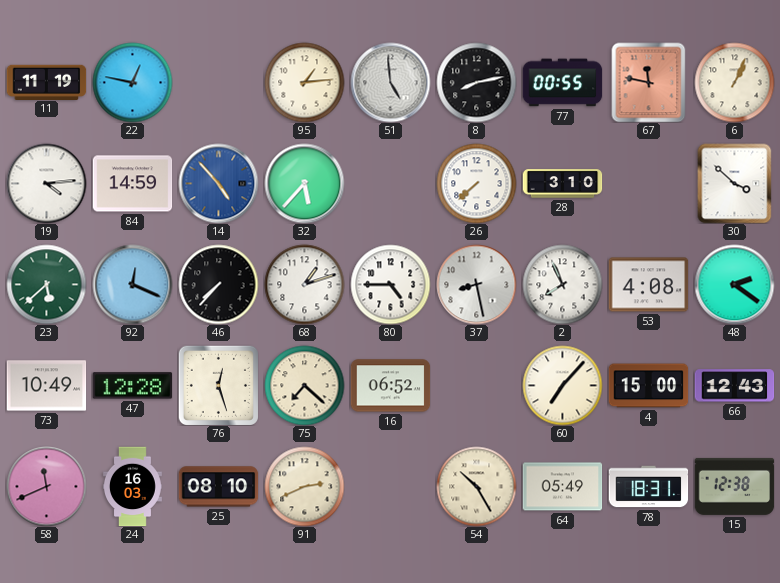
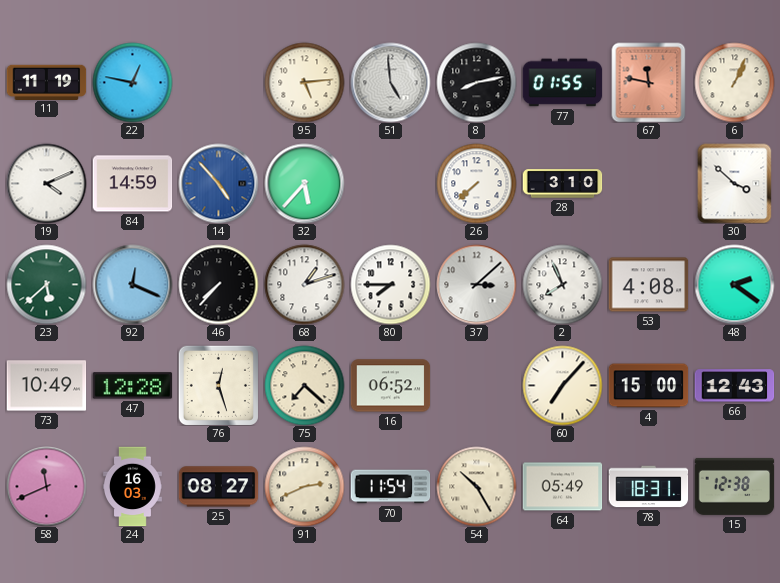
95: 1:14 -> 5:14 (304, 82)
77: 00:55 -> 01:55 (562, 83)
19: 4:14 -> 4:11 (46, 183)
80: 4:45 -> 7:45 (390, 284)
37: 8:28 -> 3:08 (476, 284)
25: 08:10 -> 08:27 (218, 487)
70: none -> 11:54 (390, 487)
